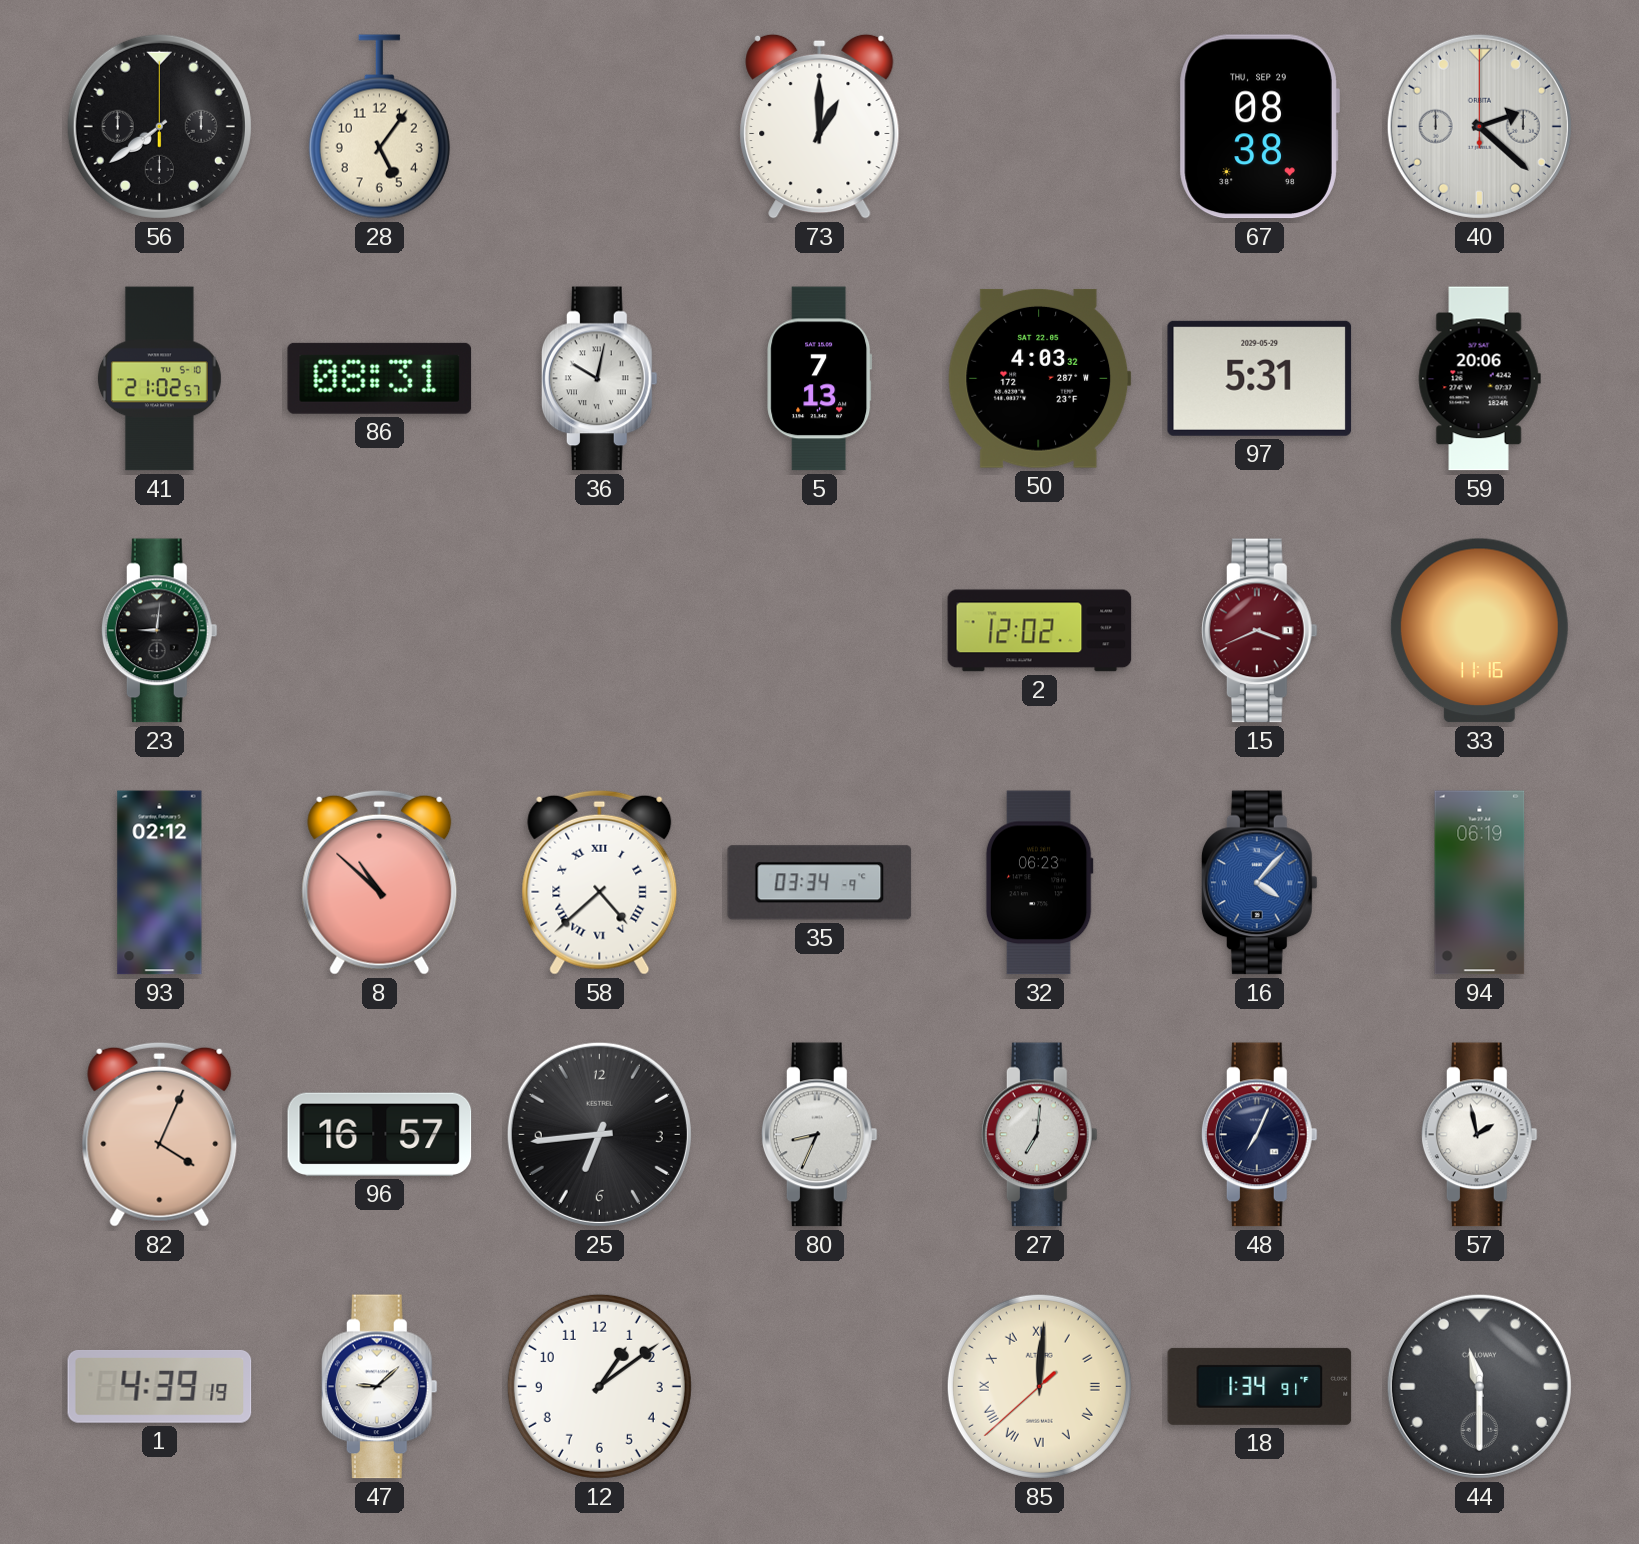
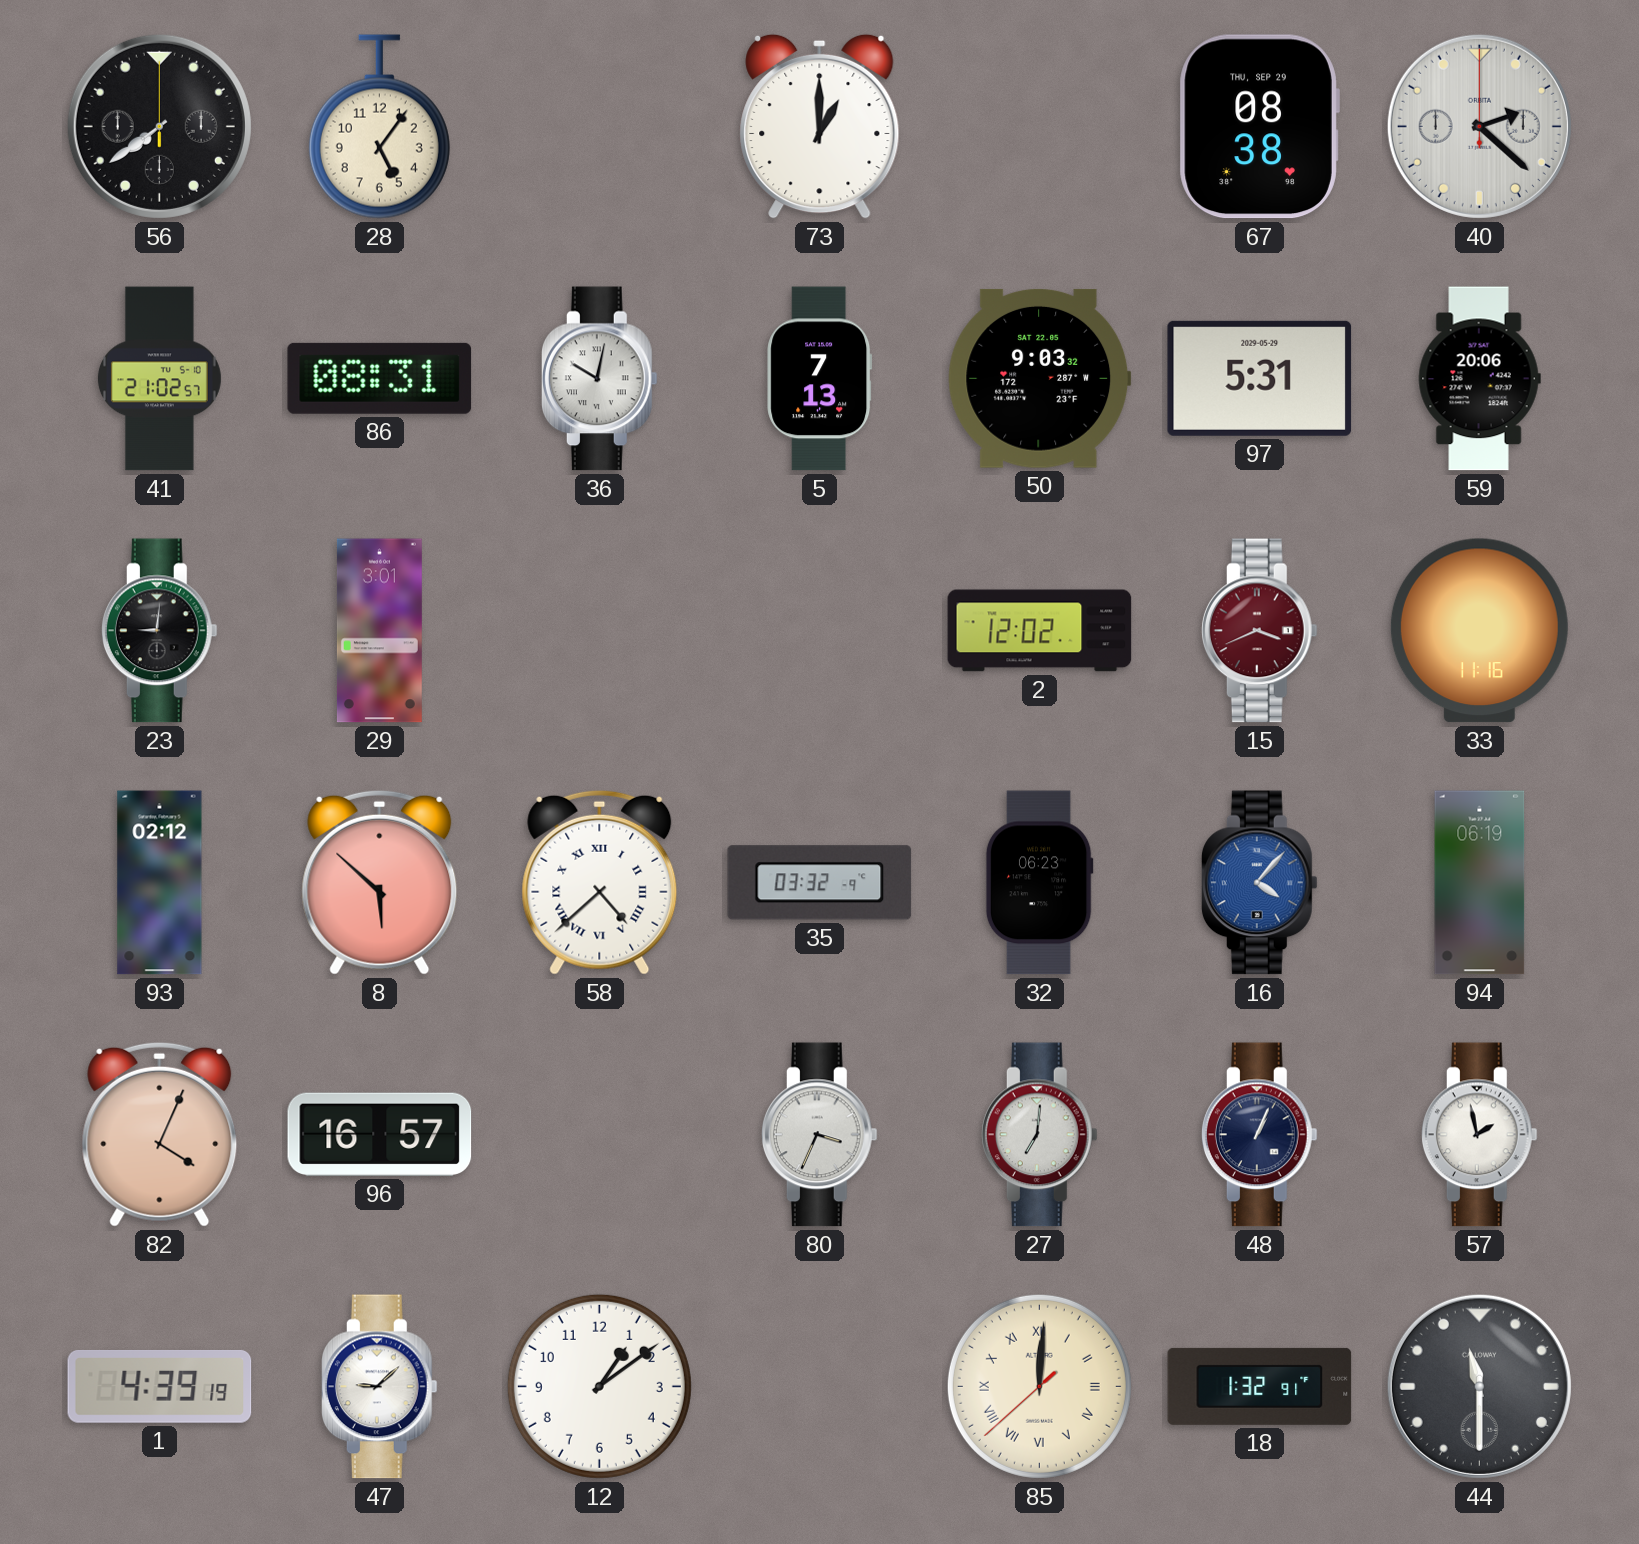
50: 4:03 -> 9:03 (1040, 378)
29: none -> 3:01 (379, 631)
8: 10:52 -> 5:52 (380, 882)
35: 03:34 -> 03:32 (820, 883)
25: 6:44 -> none (599, 1134)
80: 8:34 -> 3:34 (819, 1135)
48: 7:04 -> 1:04 (1259, 1135)
18: 1:34 -> 1:32 (1260, 1386)
